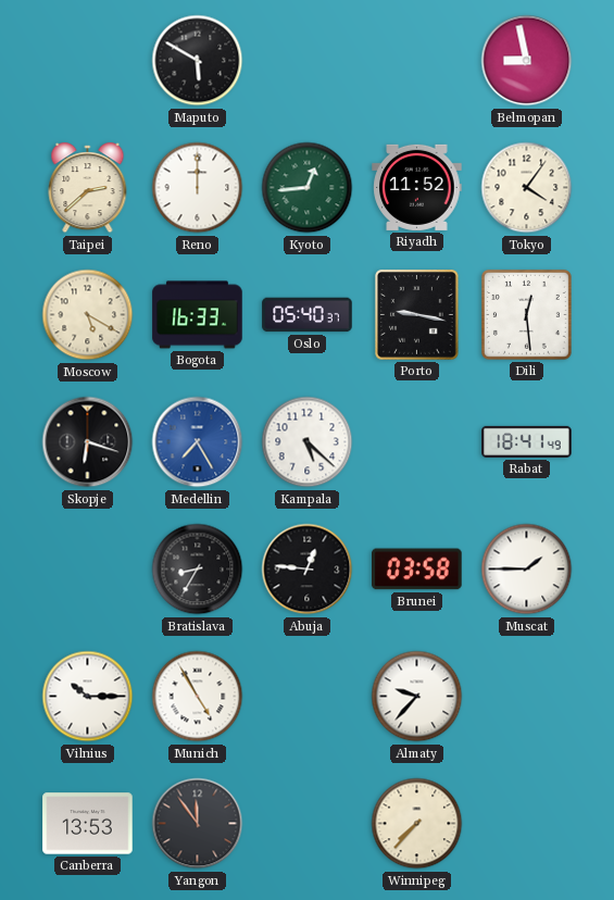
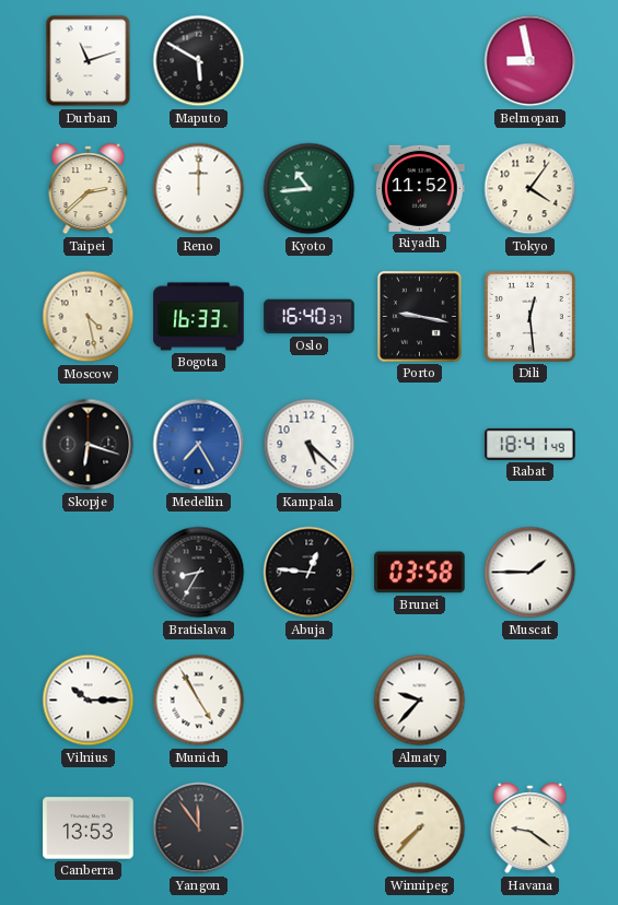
Durban: none -> 11:12 (89, 61)
Kyoto: 12:44 -> 10:44 (310, 189)
Moscow: 5:20 -> 4:28 (89, 317)
Oslo: 05:40 -> 16:40 (310, 317)
Havana: none -> 9:21 (530, 828)
